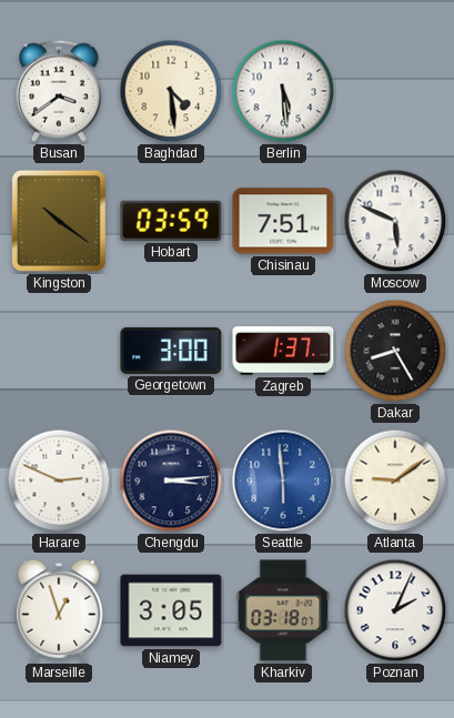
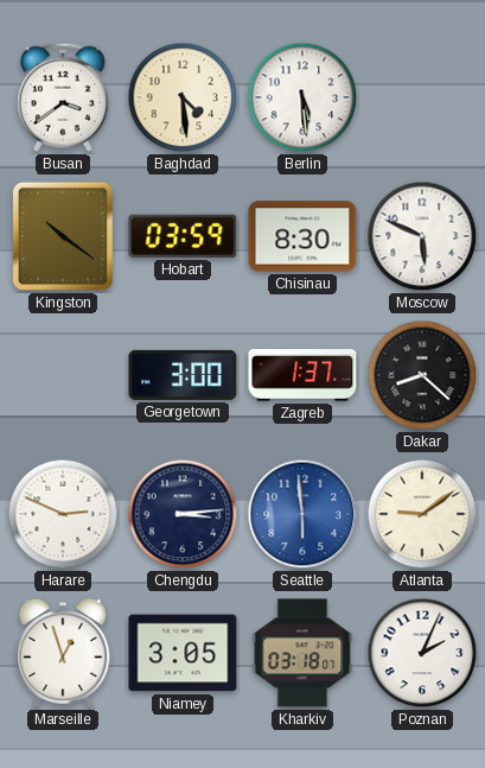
Chisinau: 7:51 -> 8:30 (302, 236)
Dakar: 8:25 -> 8:22 (422, 375)
